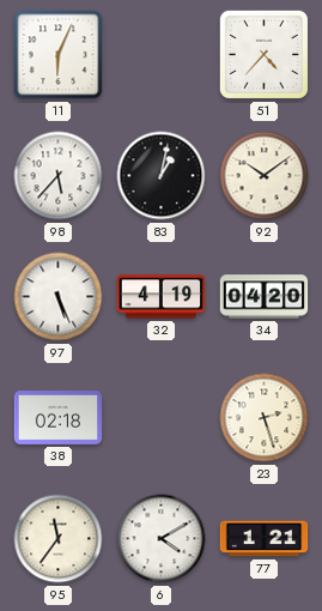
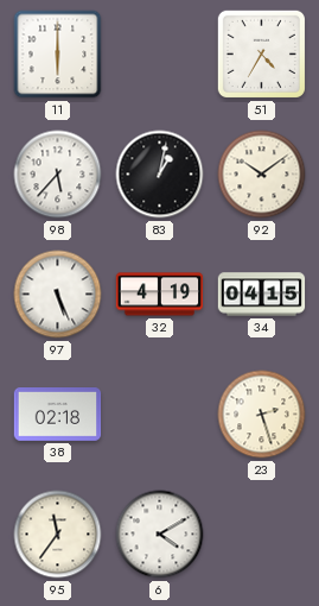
11: 6:04 -> 6:00 (58, 55)
51: 4:37 -> 4:35 (261, 53)
34: 04:20 -> 04:15 (262, 295)
77: 1:21 -> none (265, 539)
